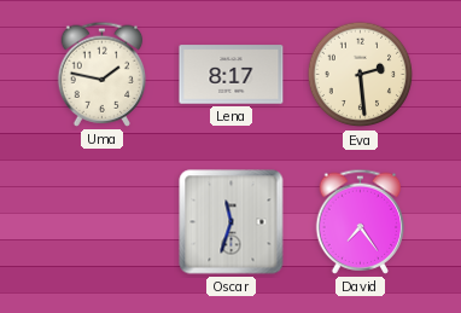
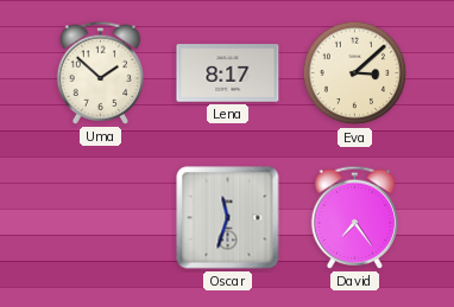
Uma: 1:47 -> 1:52 (101, 72)
Eva: 2:29 -> 3:08 (355, 73)
